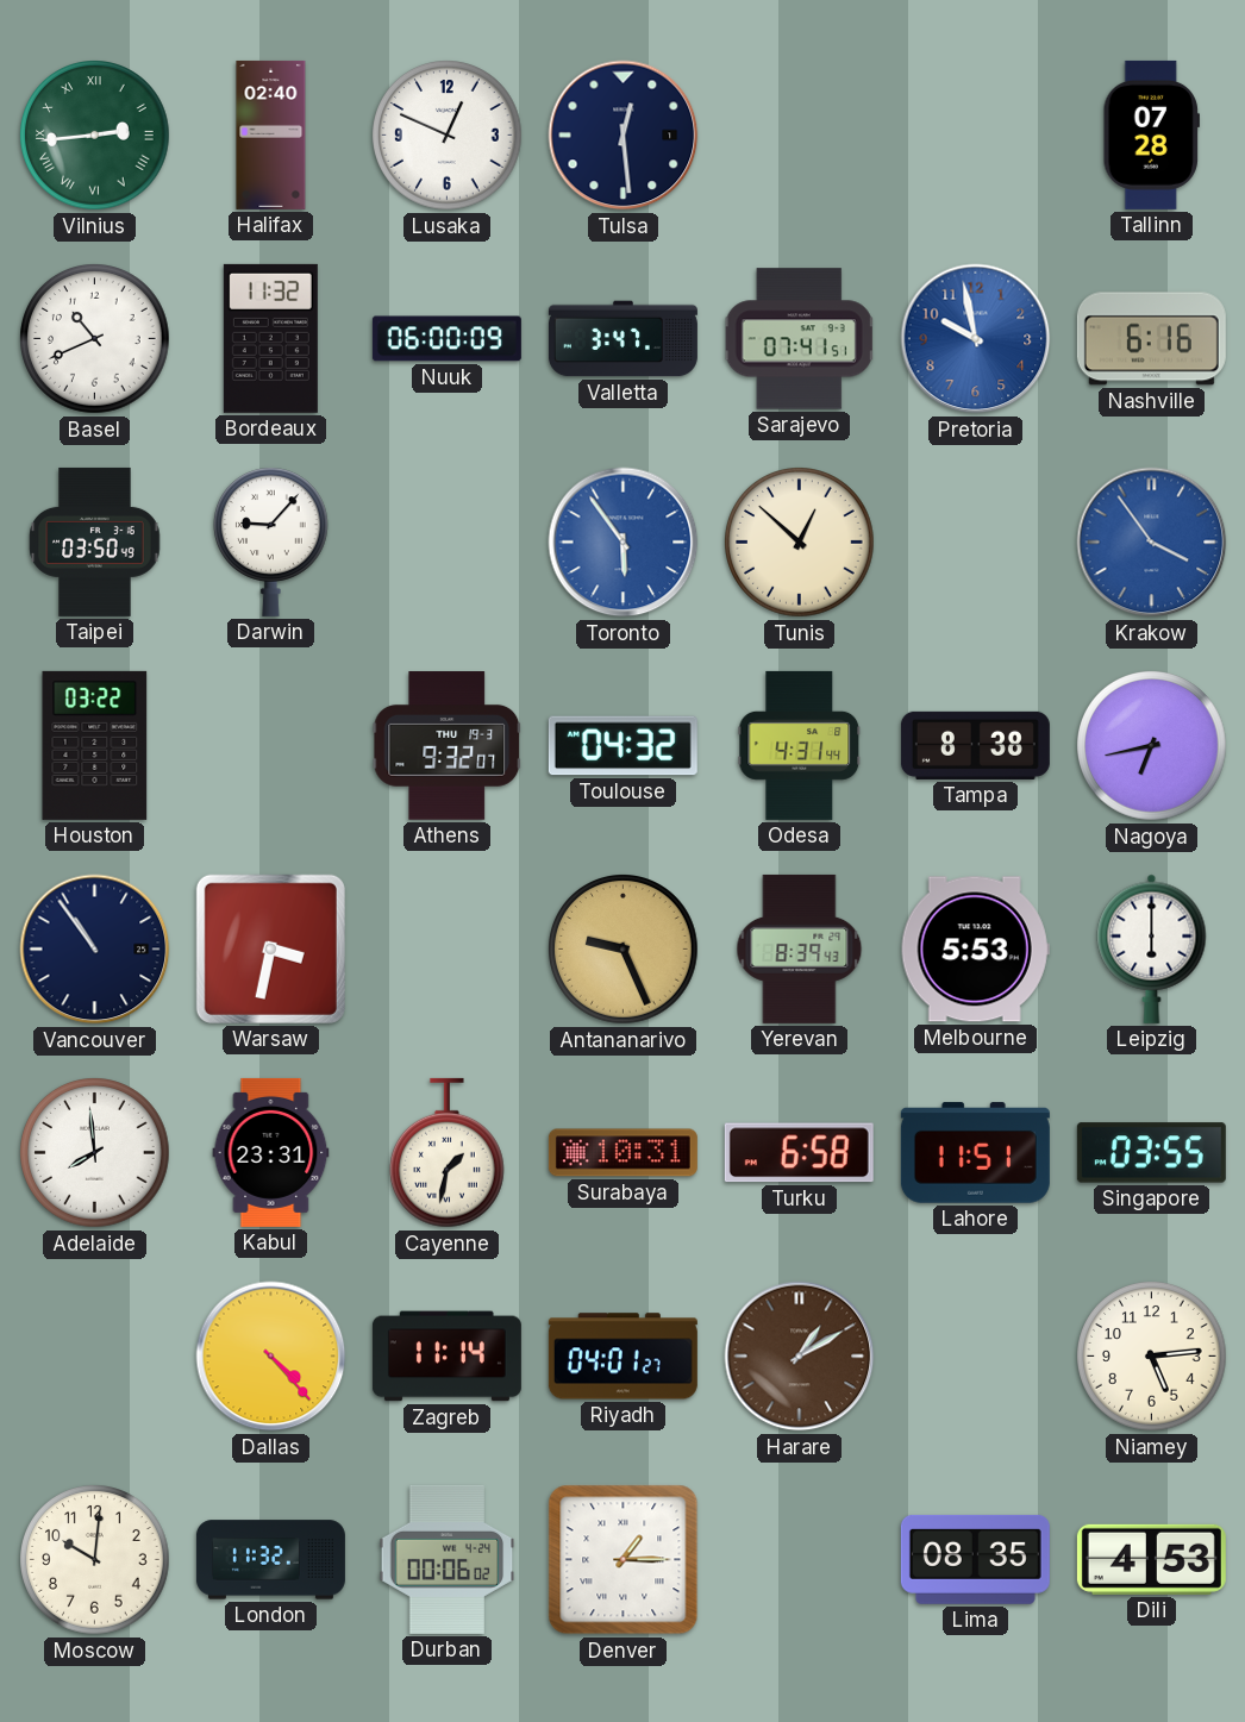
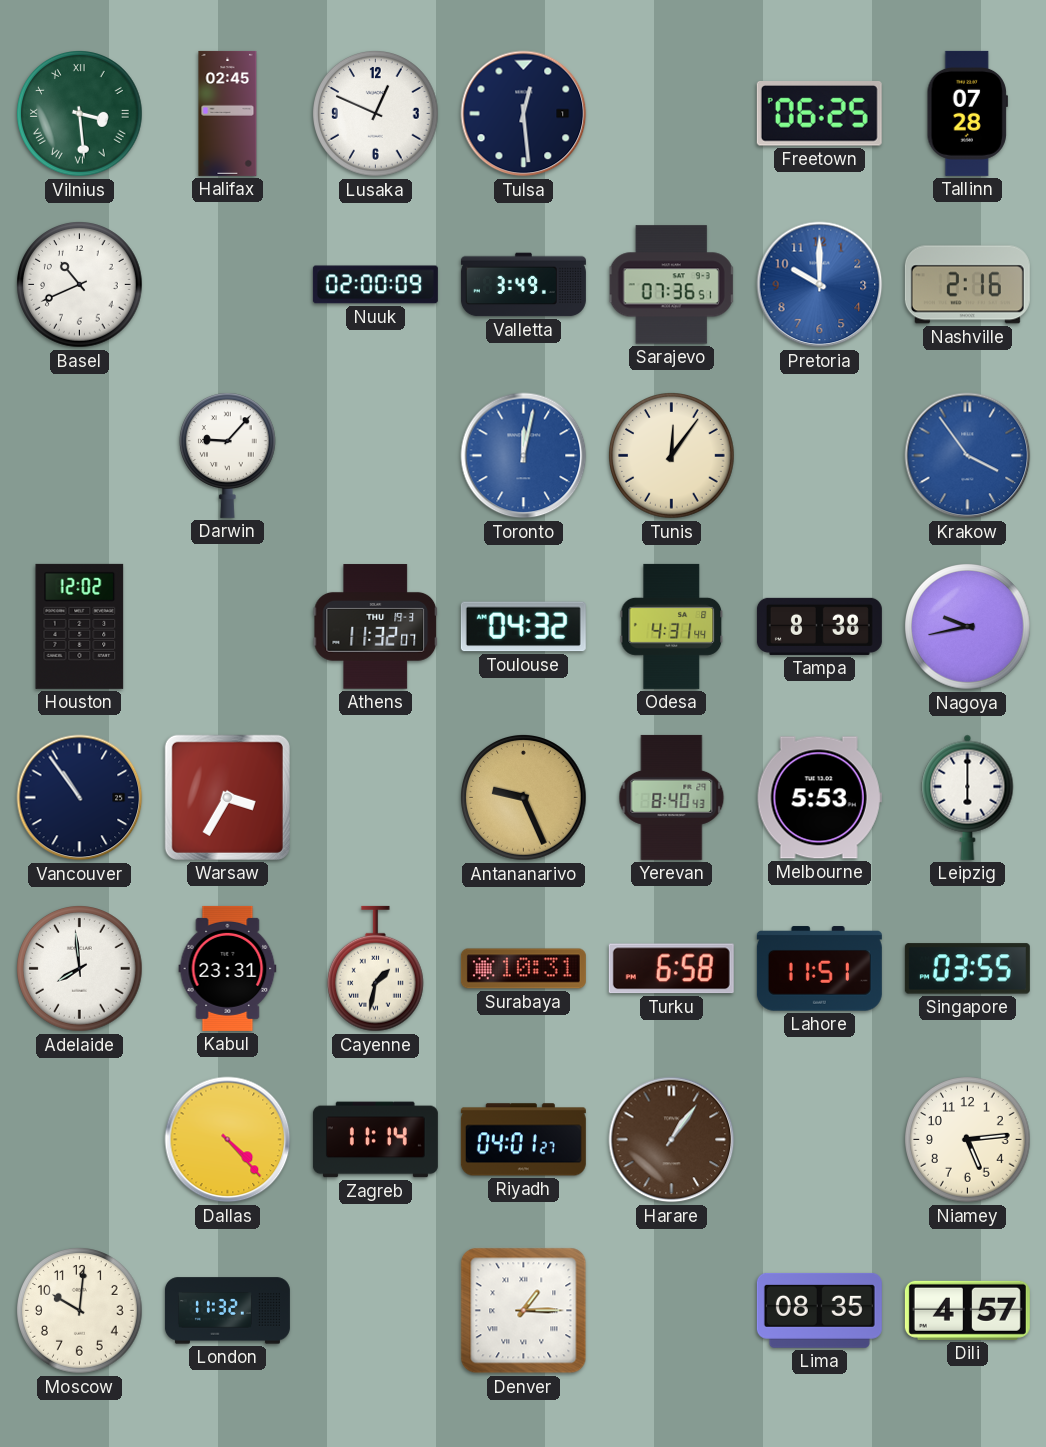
Vilnius: 2:44 -> 3:29 (80, 114)
Halifax: 02:40 -> 02:45 (228, 113)
Freetown: none -> 06:25 (819, 114)
Bordeaux: 11:32 -> none (270, 338)
Nuuk: 06:00 -> 02:00 (375, 285)
Valletta: 3:47 -> 3:49 (523, 285)
Sarajevo: 07:41 -> 07:36 (671, 285)
Pretoria: 9:58 -> 10:00 (820, 285)
Nashville: 6:16 -> 2:16 (967, 285)
Taipei: 03:50 -> none (95, 541)
Toronto: 5:54 -> 12:02 (524, 456)
Tunis: 12:52 -> 12:06 (672, 456)
Houston: 03:22 -> 12:02 (80, 626)
Athens: 9:32 -> 11:32 (376, 627)
Nagoya: 6:43 -> 9:43 (968, 627)
Warsaw: 3:32 -> 3:35 (227, 797)
Yerevan: 8:39 -> 8:40 (672, 797)
Harare: 1:10 -> 1:06 (672, 1140)
Durban: 00:06 -> none (448, 1559)
Dili: 4:53 -> 4:57 (967, 1310)
